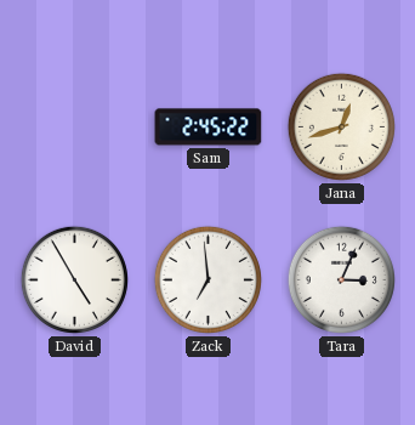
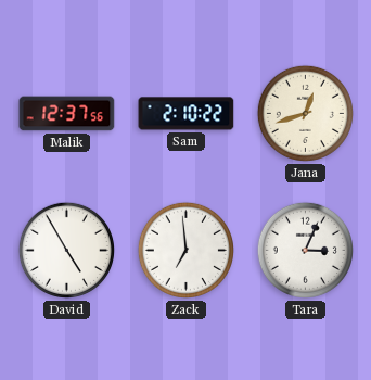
Malik: none -> 12:37 (67, 114)
Sam: 2:45 -> 2:10 (187, 114)
